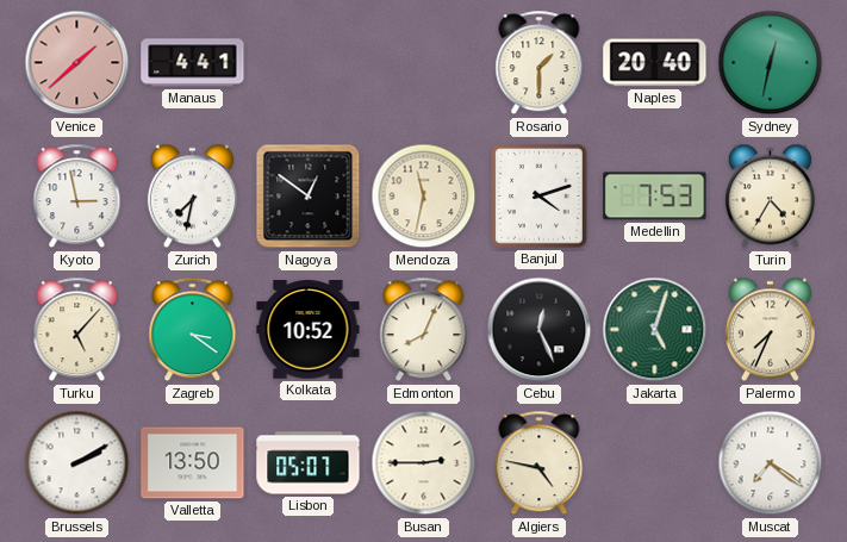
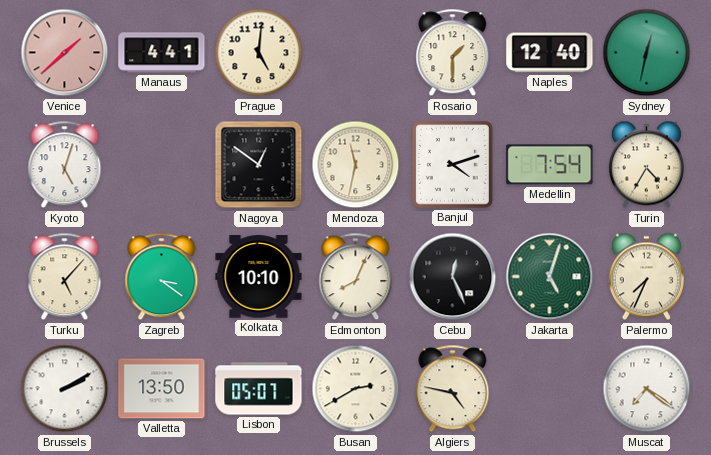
Prague: none -> 5:01 (259, 53)
Naples: 20:40 -> 12:40 (550, 53)
Kyoto: 2:58 -> 5:03 (65, 165)
Zurich: 7:32 -> none (192, 197)
Medellin: 7:53 -> 7:54 (550, 165)
Kolkata: 10:52 -> 10:10 (259, 277)
Busan: 2:45 -> 2:40 (356, 389)
